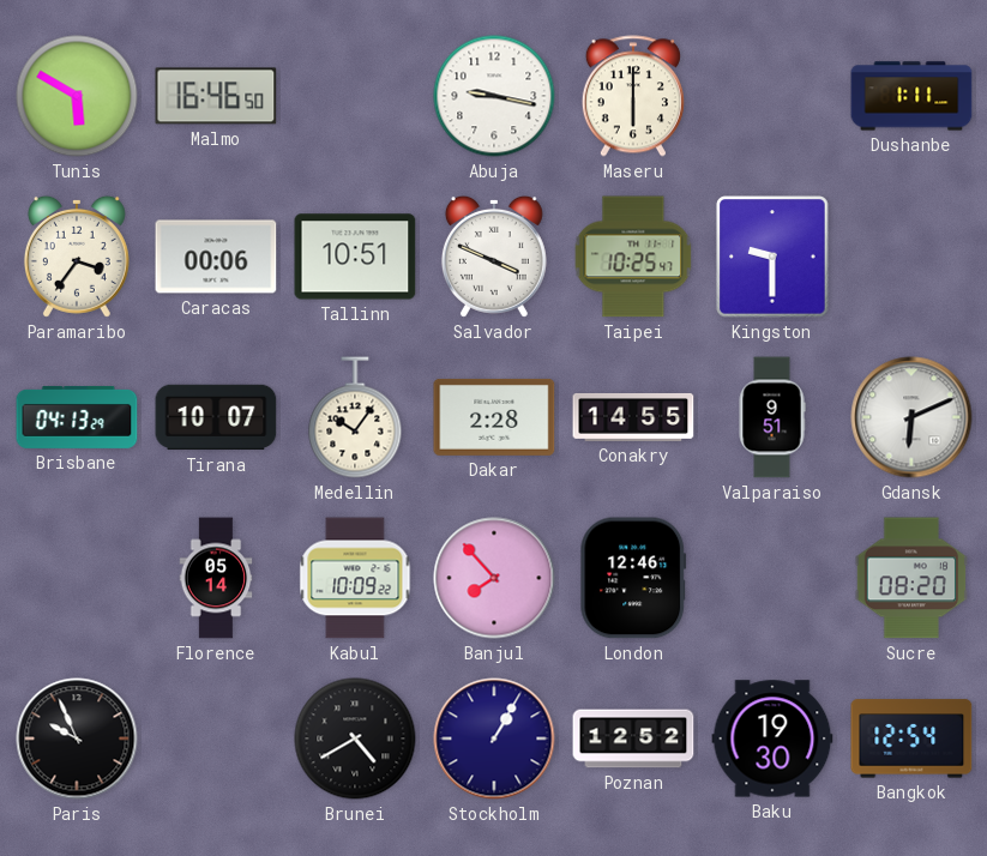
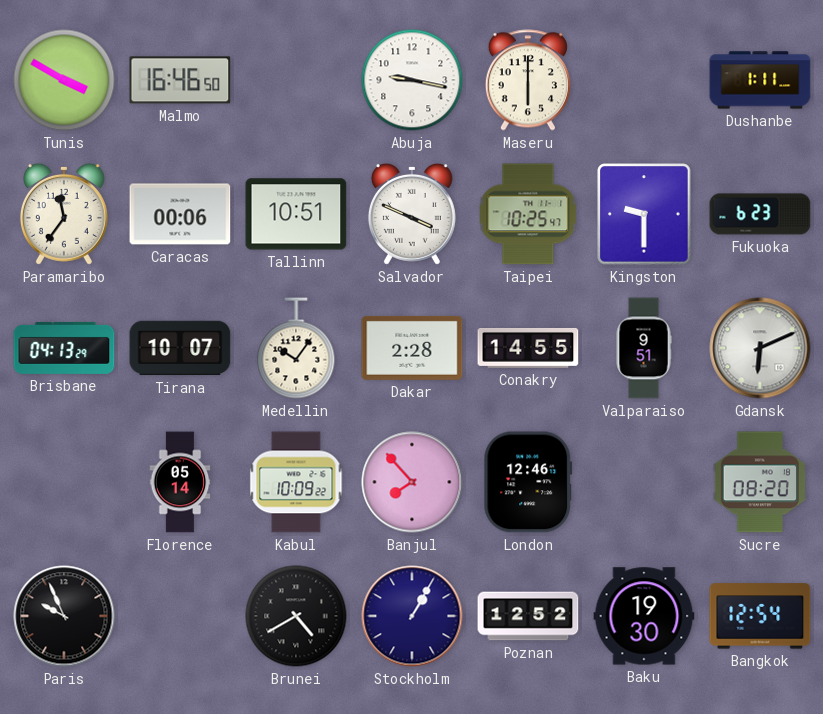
Tunis: 5:50 -> 3:50 (64, 80)
Paramaribo: 3:36 -> 11:36 (64, 214)
Fukuoka: none -> 6:23 (760, 214)
